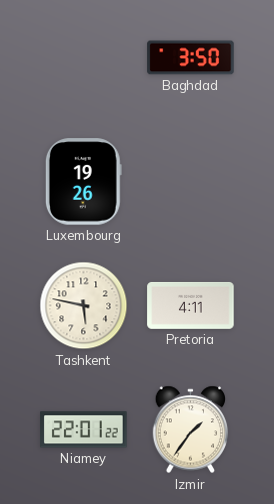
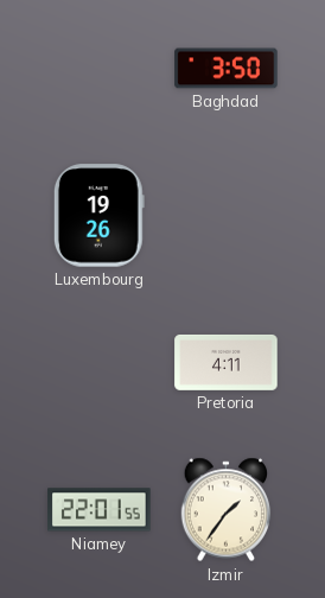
Tashkent: 5:47 -> none (84, 306)
Niamey: 22:01:22 -> 22:01:55 (100, 510)
